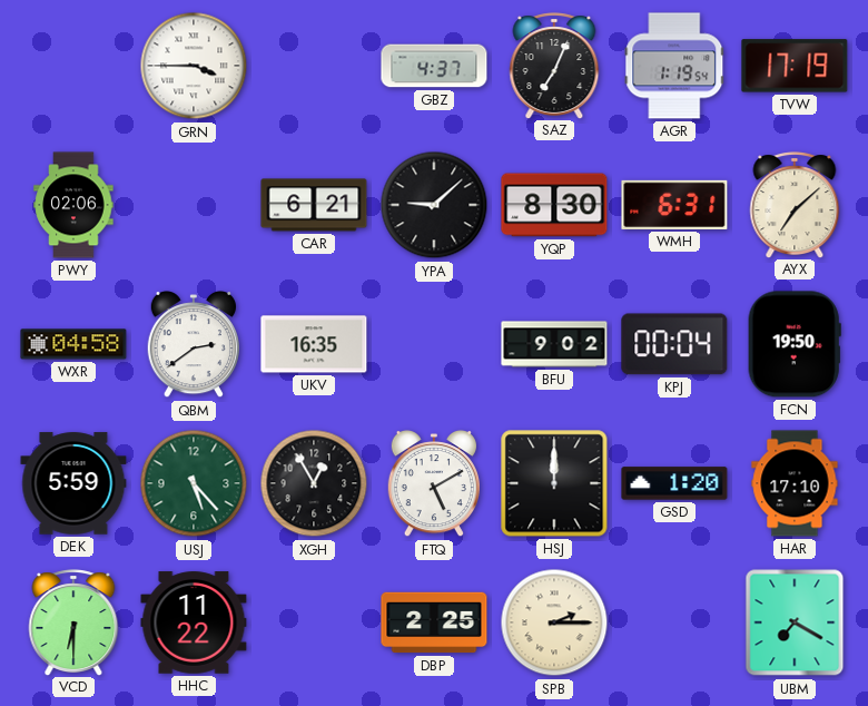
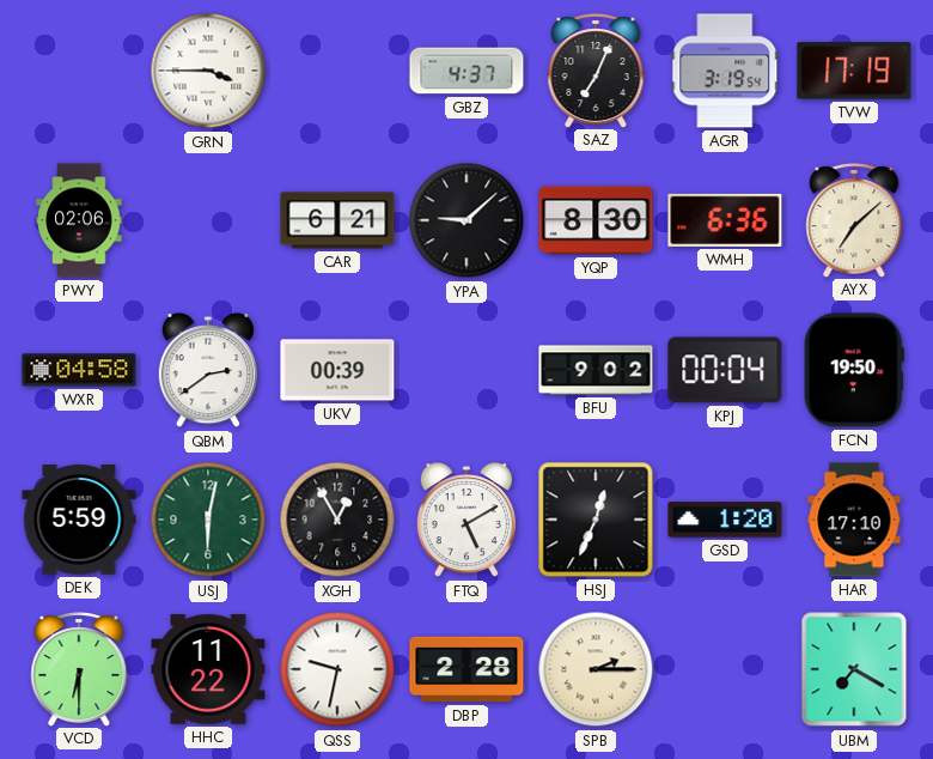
AGR: 1:19 -> 3:19 (725, 71)
WMH: 6:31 -> 6:36 (725, 220)
UKV: 16:35 -> 00:39 (337, 370)
USJ: 5:23 -> 6:02 (208, 520)
HSJ: 12:00 -> 12:34 (596, 520)
QSS: none -> 9:32 (337, 669)
DBP: 2:25 -> 2:28 (466, 669)
